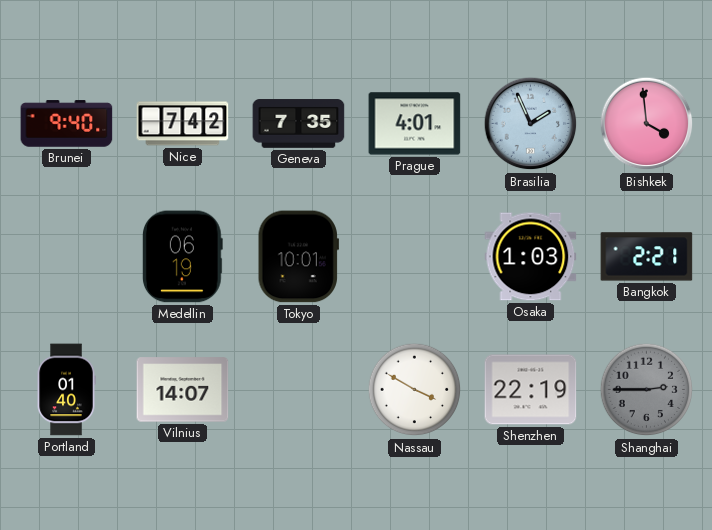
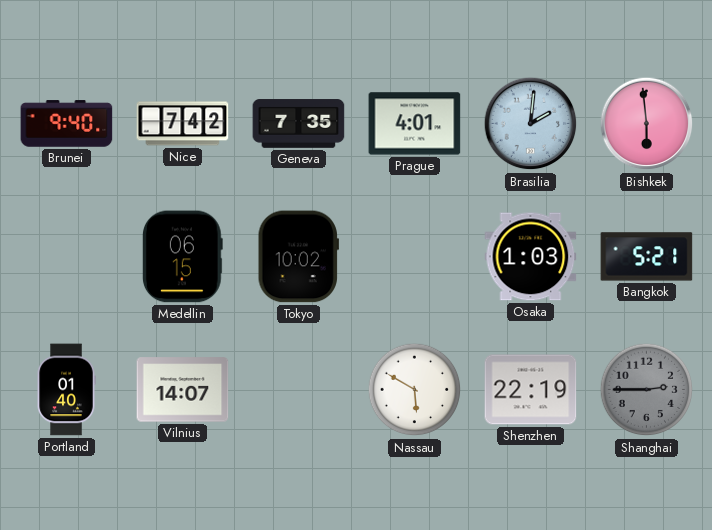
Brasilia: 1:56 -> 2:01 (531, 124)
Bishkek: 3:59 -> 5:59 (647, 124)
Medellin: 06:19 -> 06:15 (182, 257)
Tokyo: 10:01 -> 10:02 (298, 257)
Bangkok: 2:21 -> 5:21 (647, 257)
Nassau: 3:50 -> 5:50 (415, 390)
